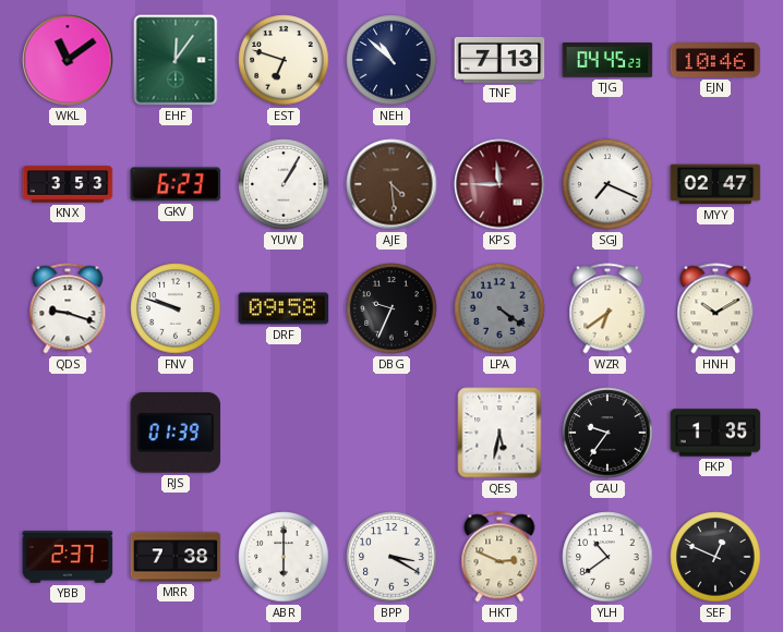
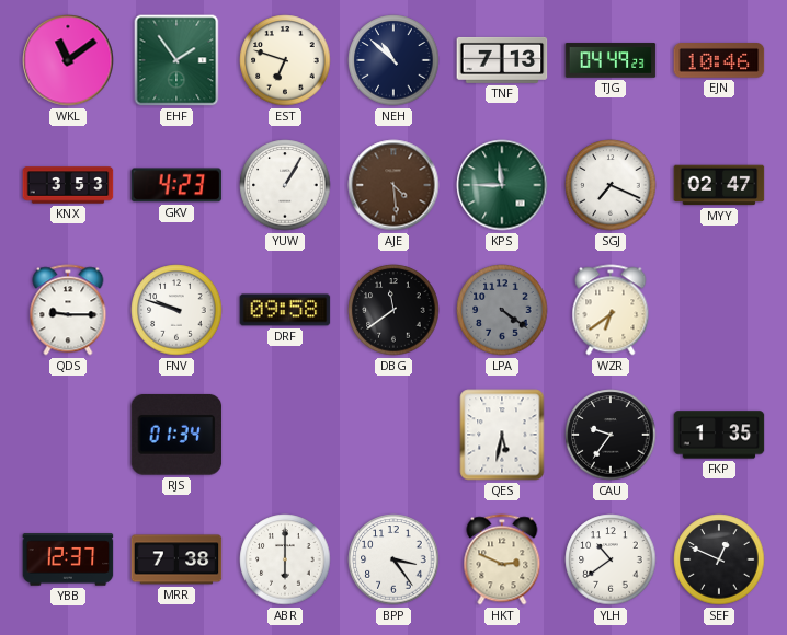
EHF: 12:06 -> 1:54 (176, 60)
TJG: 04:45 -> 04:49 (611, 60)
GKV: 6:23 -> 4:23 (176, 185)
KPS dial: burgundy -> green (502, 185)
QDS: 9:18 -> 9:15 (68, 310)
DBG: 9:34 -> 11:39 (394, 310)
HNH: 10:10 -> none (715, 308)
RJS: 01:39 -> 01:34 (176, 435)
YBB: 2:37 -> 12:37 (68, 559)
BPP: 3:20 -> 3:24 (394, 559)
